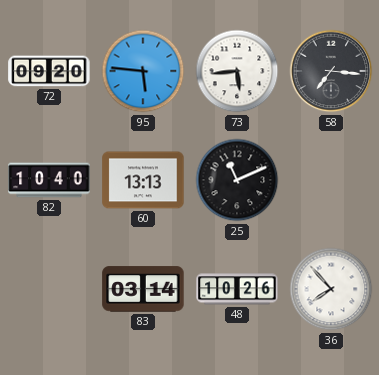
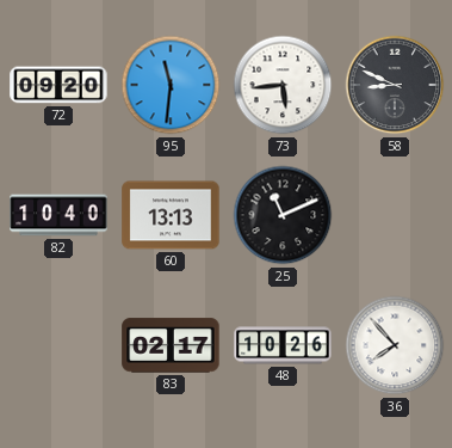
95: 5:46 -> 11:31 (171, 85)
58: 7:16 -> 8:49 (395, 85)
83: 03:14 -> 02:17 (171, 345)
